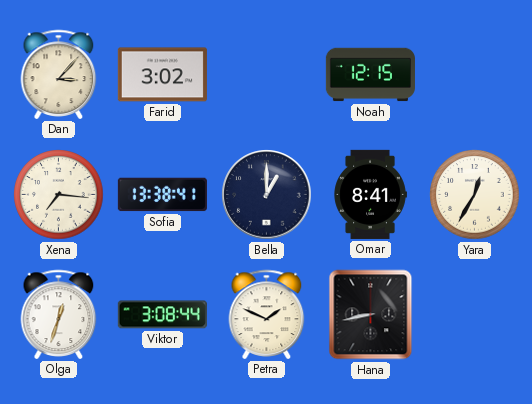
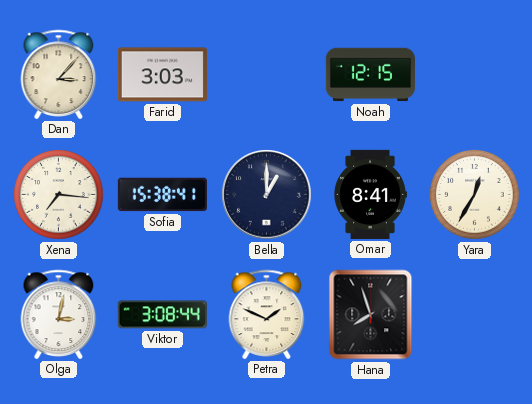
Farid: 3:02 -> 3:03 (162, 75)
Sofia: 13:38 -> 15:38 (162, 195)
Olga: 12:33 -> 3:02 (59, 314)
Hana: 8:43 -> 7:57 (371, 315)
